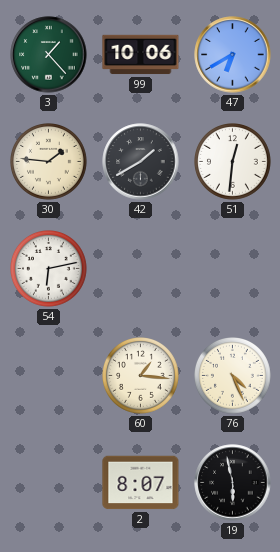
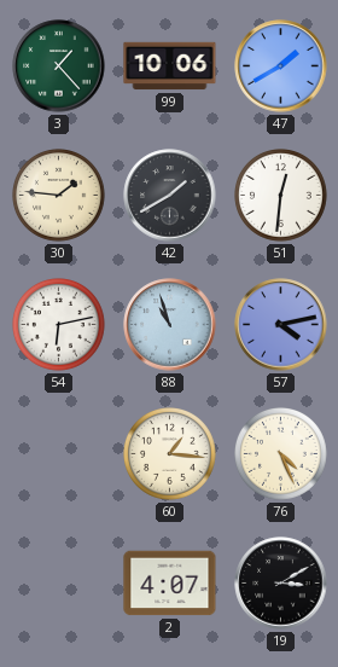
47: 6:40 -> 1:40 (281, 66)
88: none -> 10:57 (170, 325)
57: none -> 4:13 (281, 325)
2: 8:07 -> 4:07 (170, 584)
19: 5:58 -> 3:10 (281, 584)
